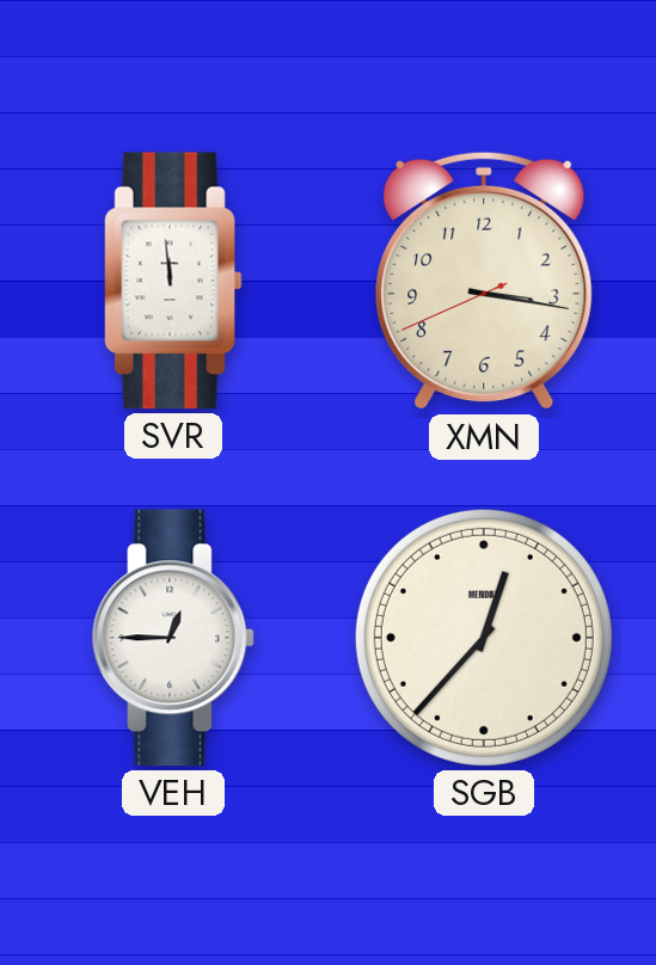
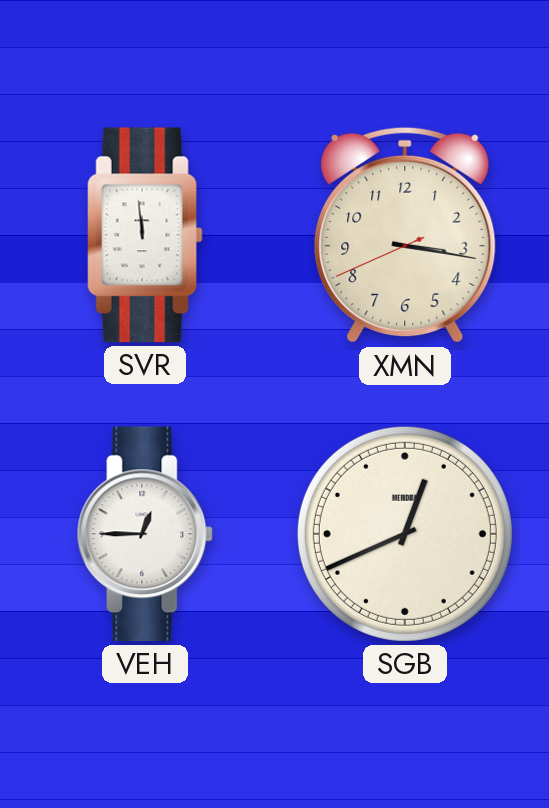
SGB: 12:37 -> 12:41 (405, 534)
